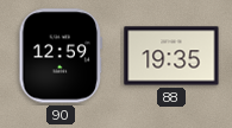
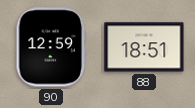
88: 19:35 -> 18:51 (144, 47)
